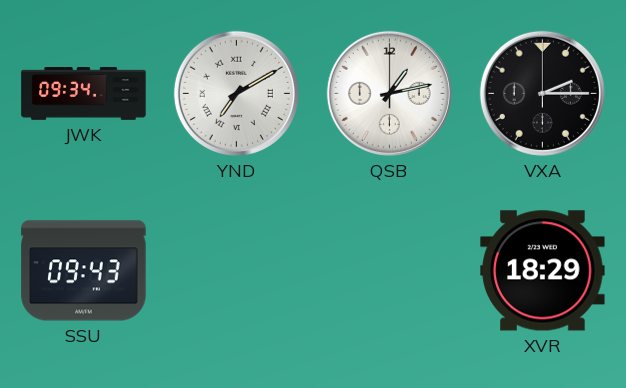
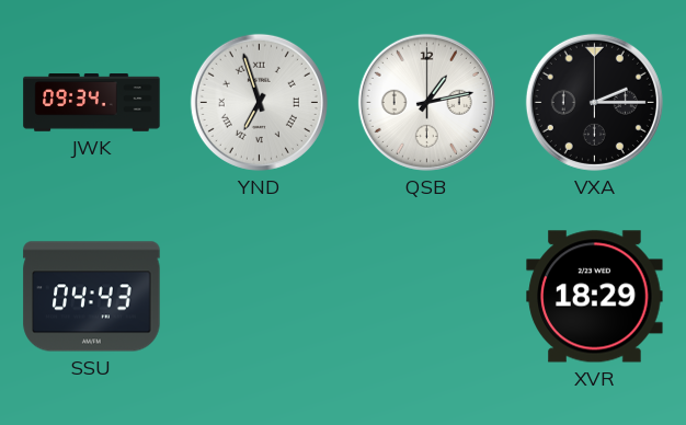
YND: 7:10 -> 6:57 (259, 102)
SSU: 09:43 -> 04:43 (92, 297)
